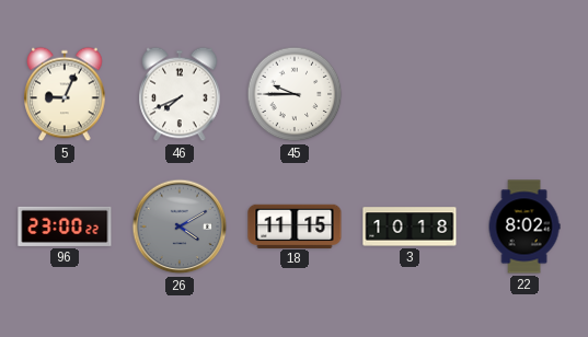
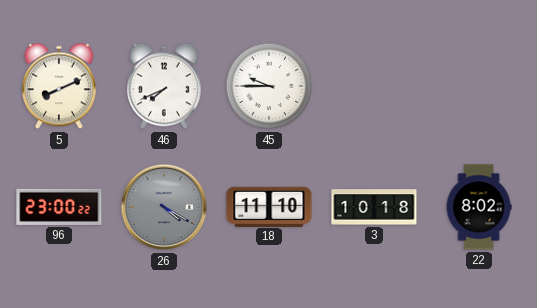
5: 9:04 -> 8:11 (59, 86)
26: 4:10 -> 4:20 (164, 207)
18: 11:15 -> 11:10 (269, 206)
